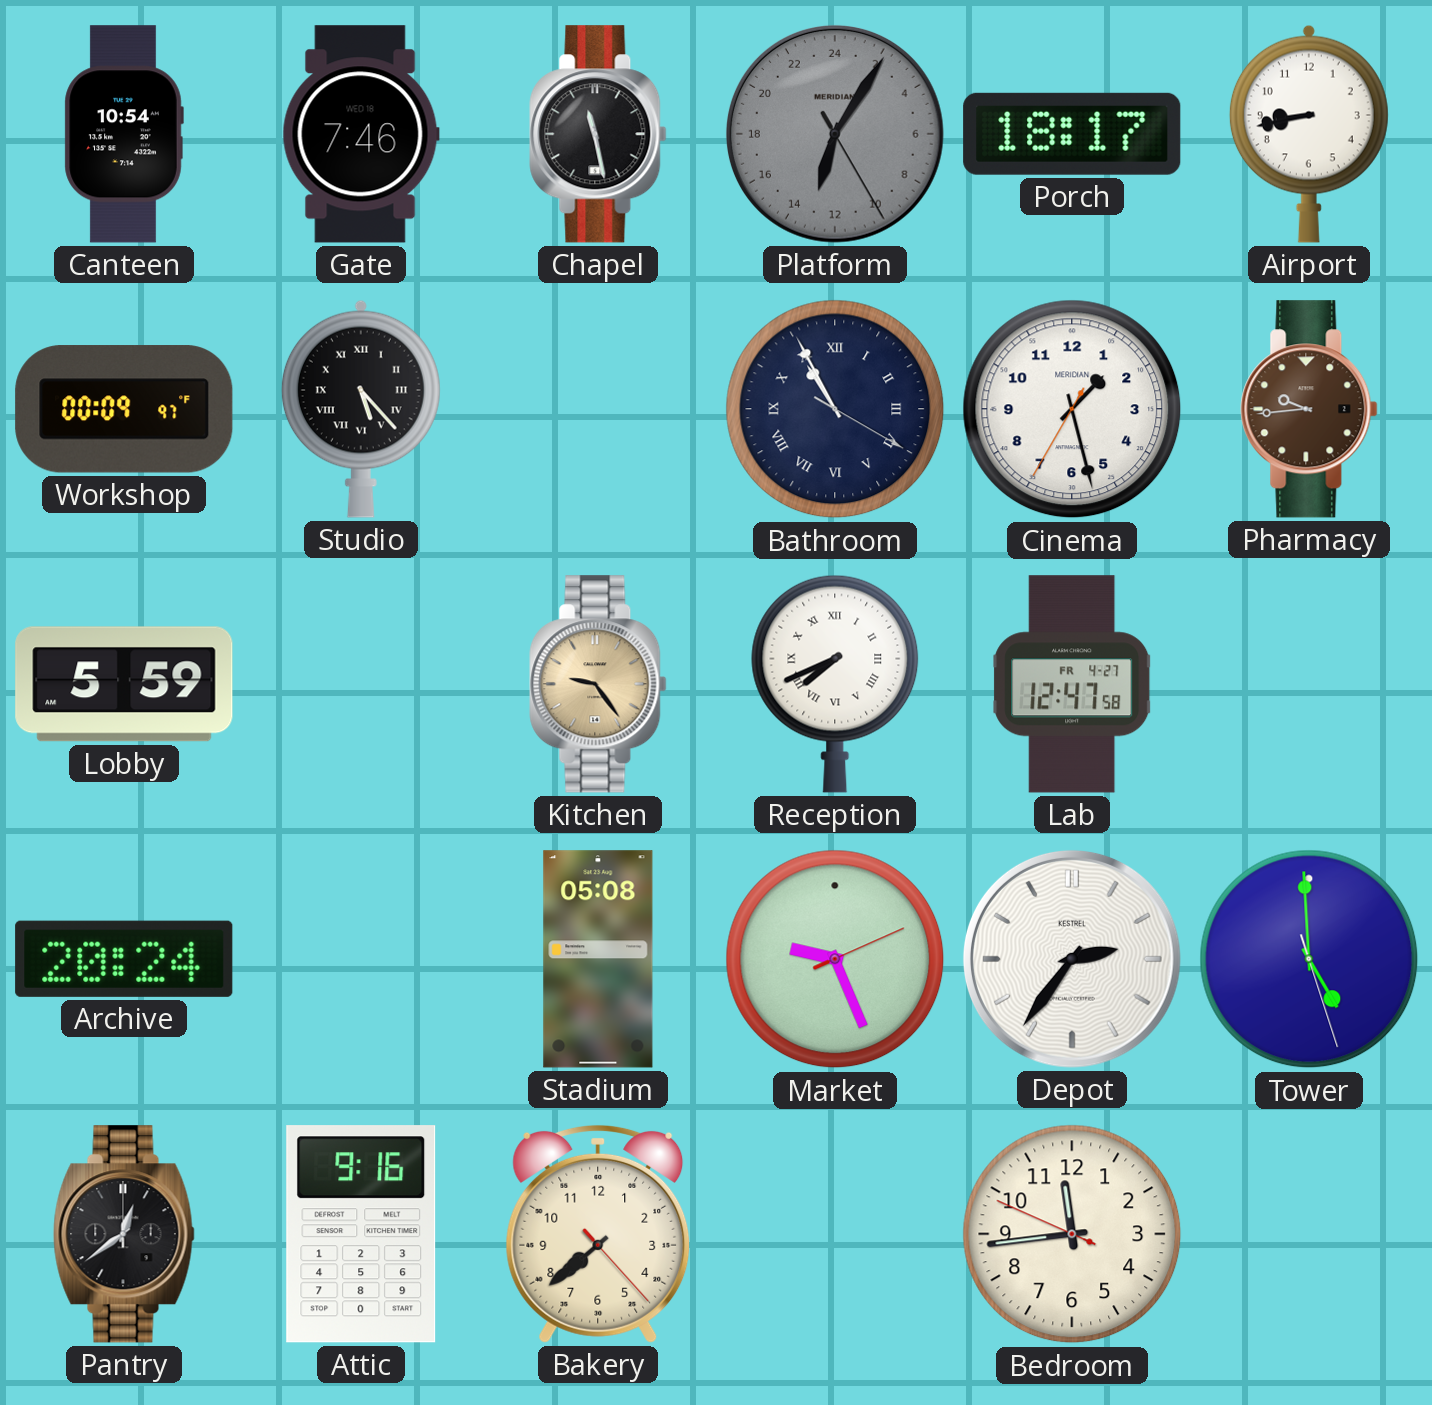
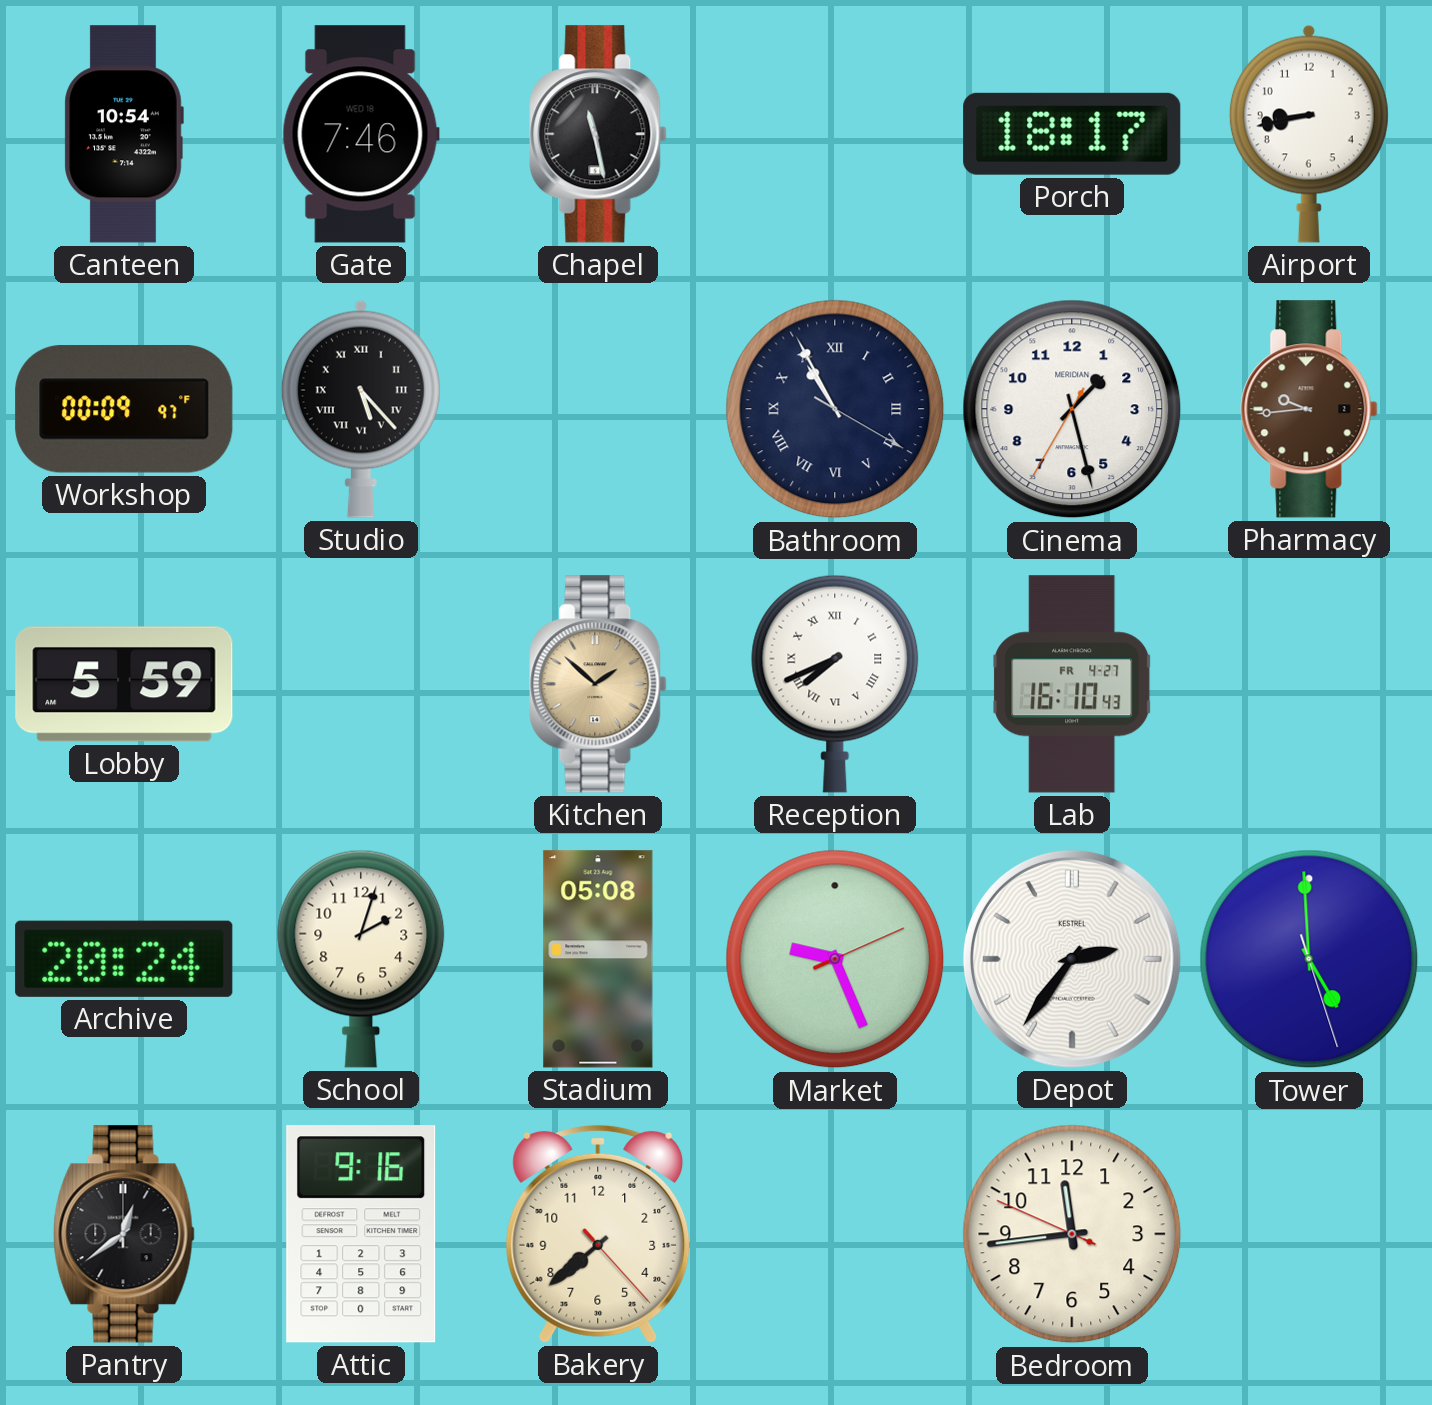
Platform: 13:05 -> none (835, 134)
Kitchen: 9:24 -> 1:52 (598, 684)
Lab: 12:47 -> 16:10 (1072, 684)
School: none -> 2:03 (361, 959)
